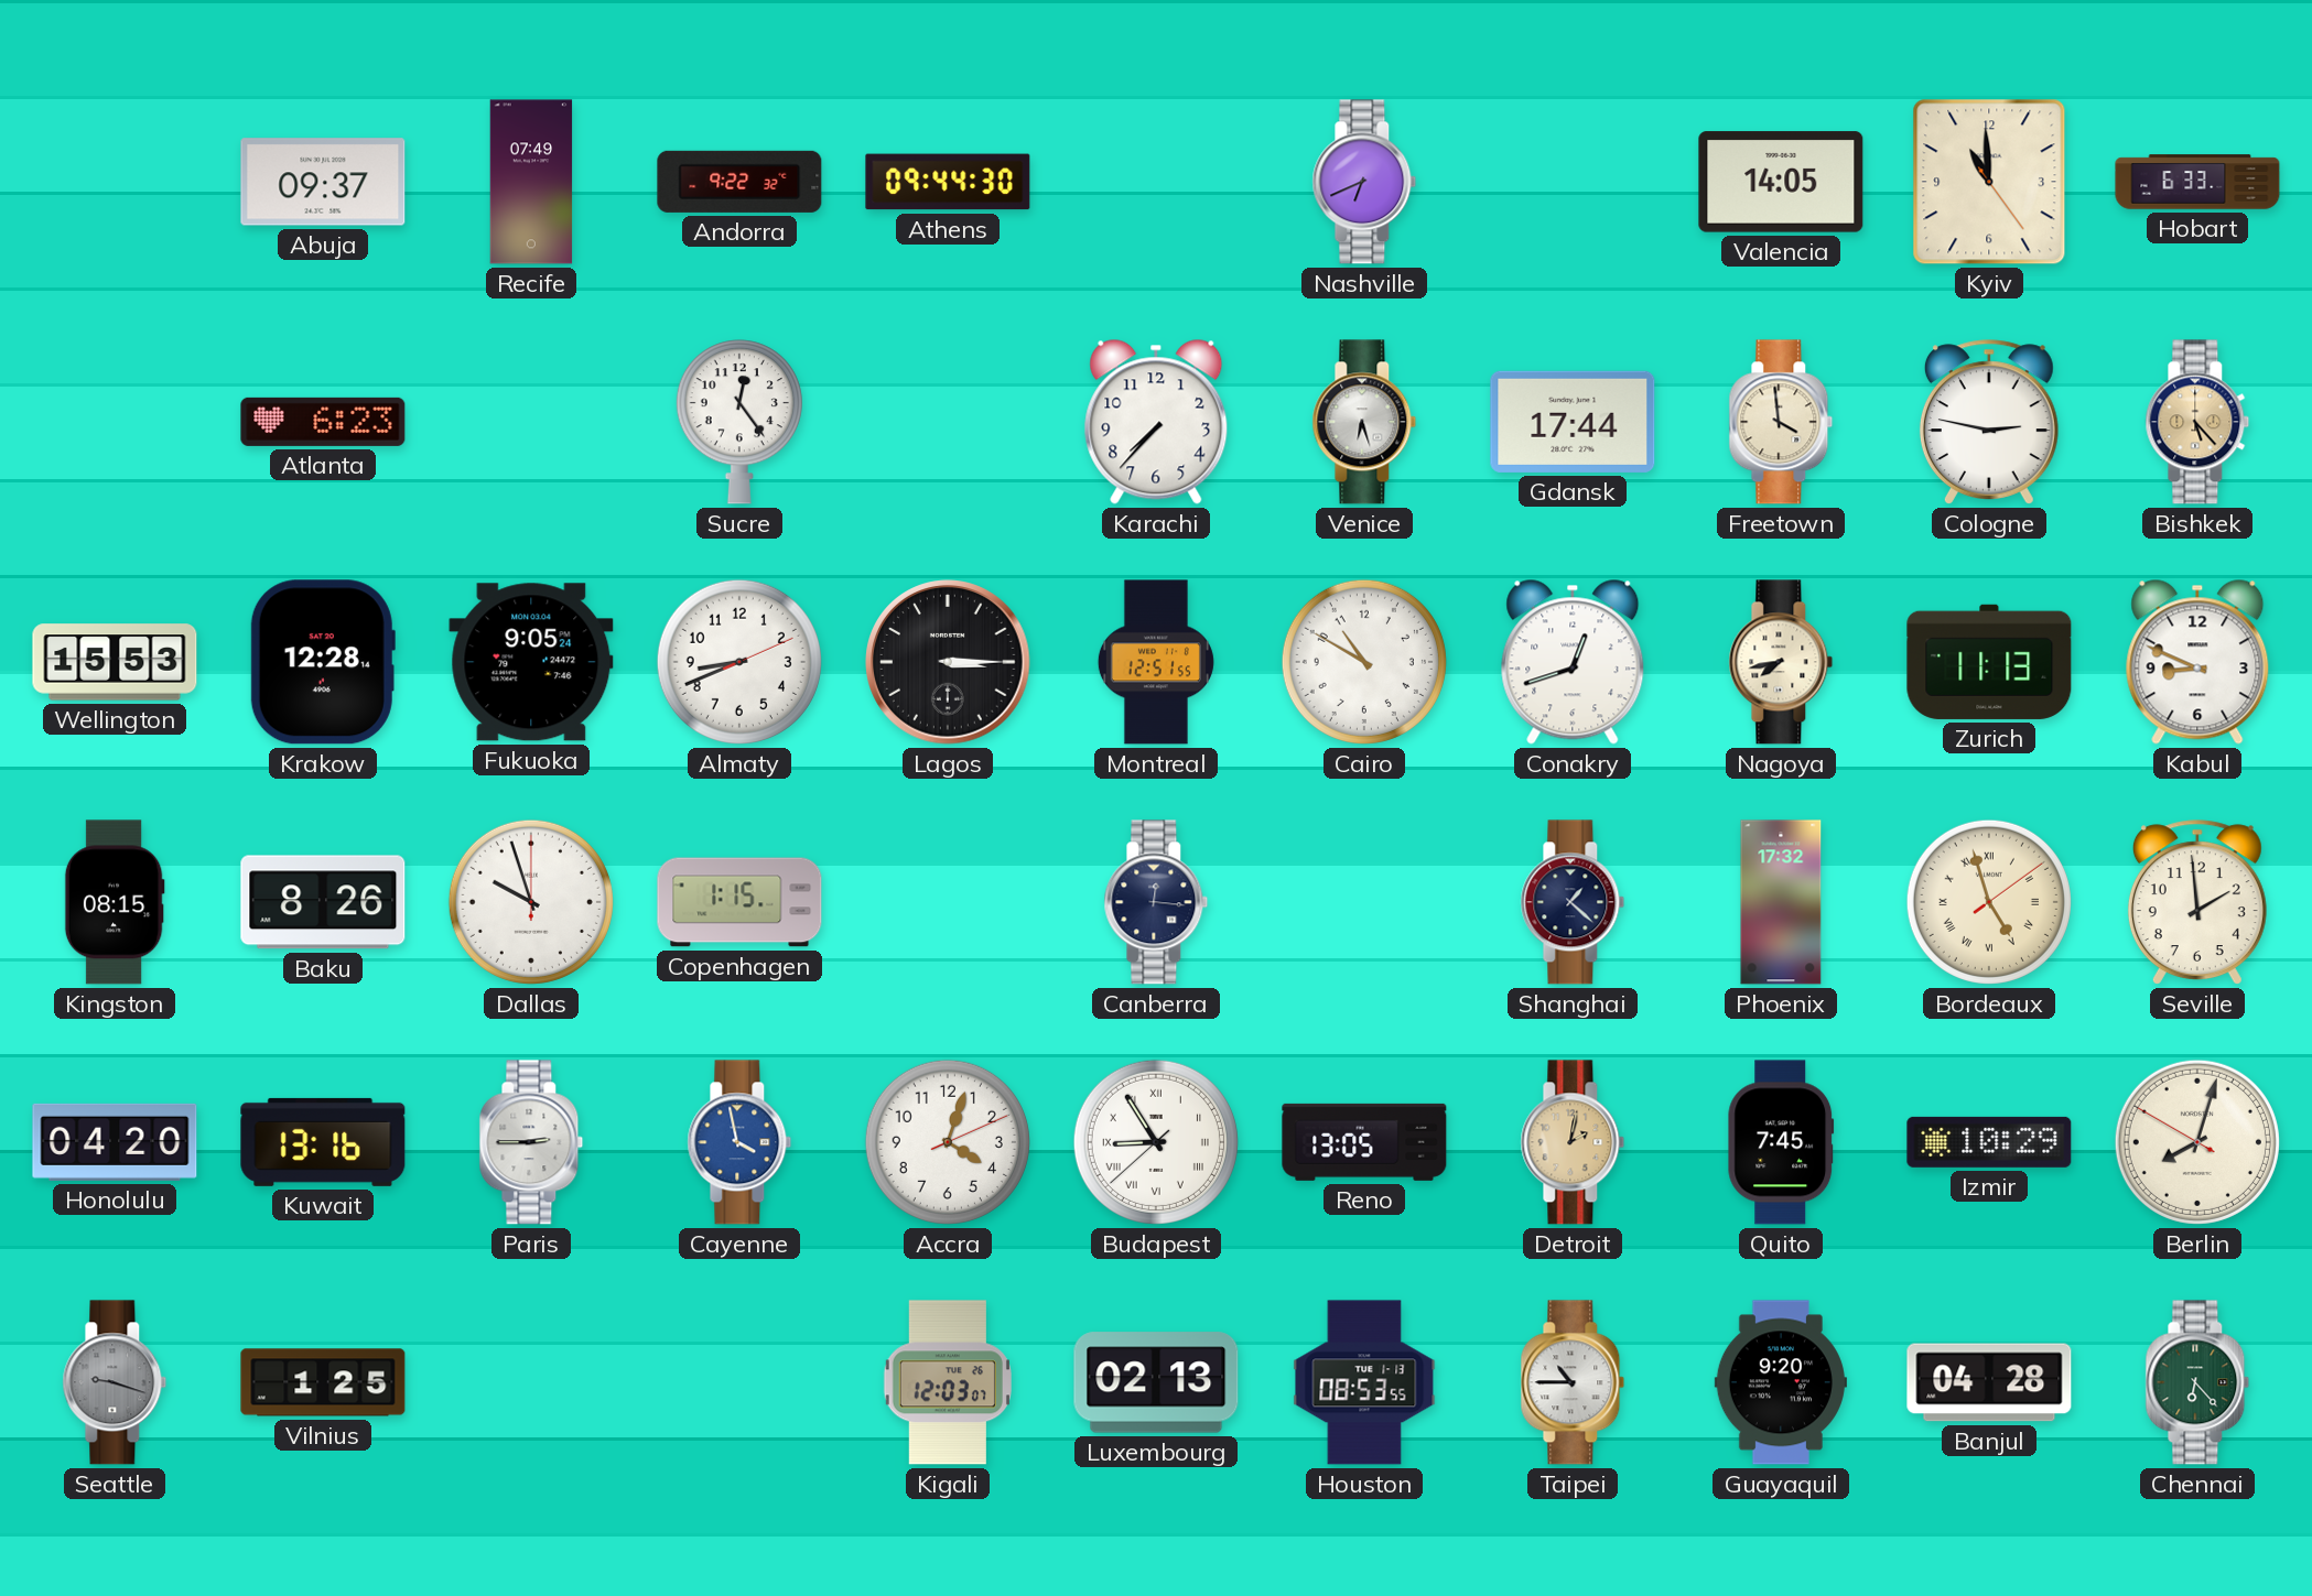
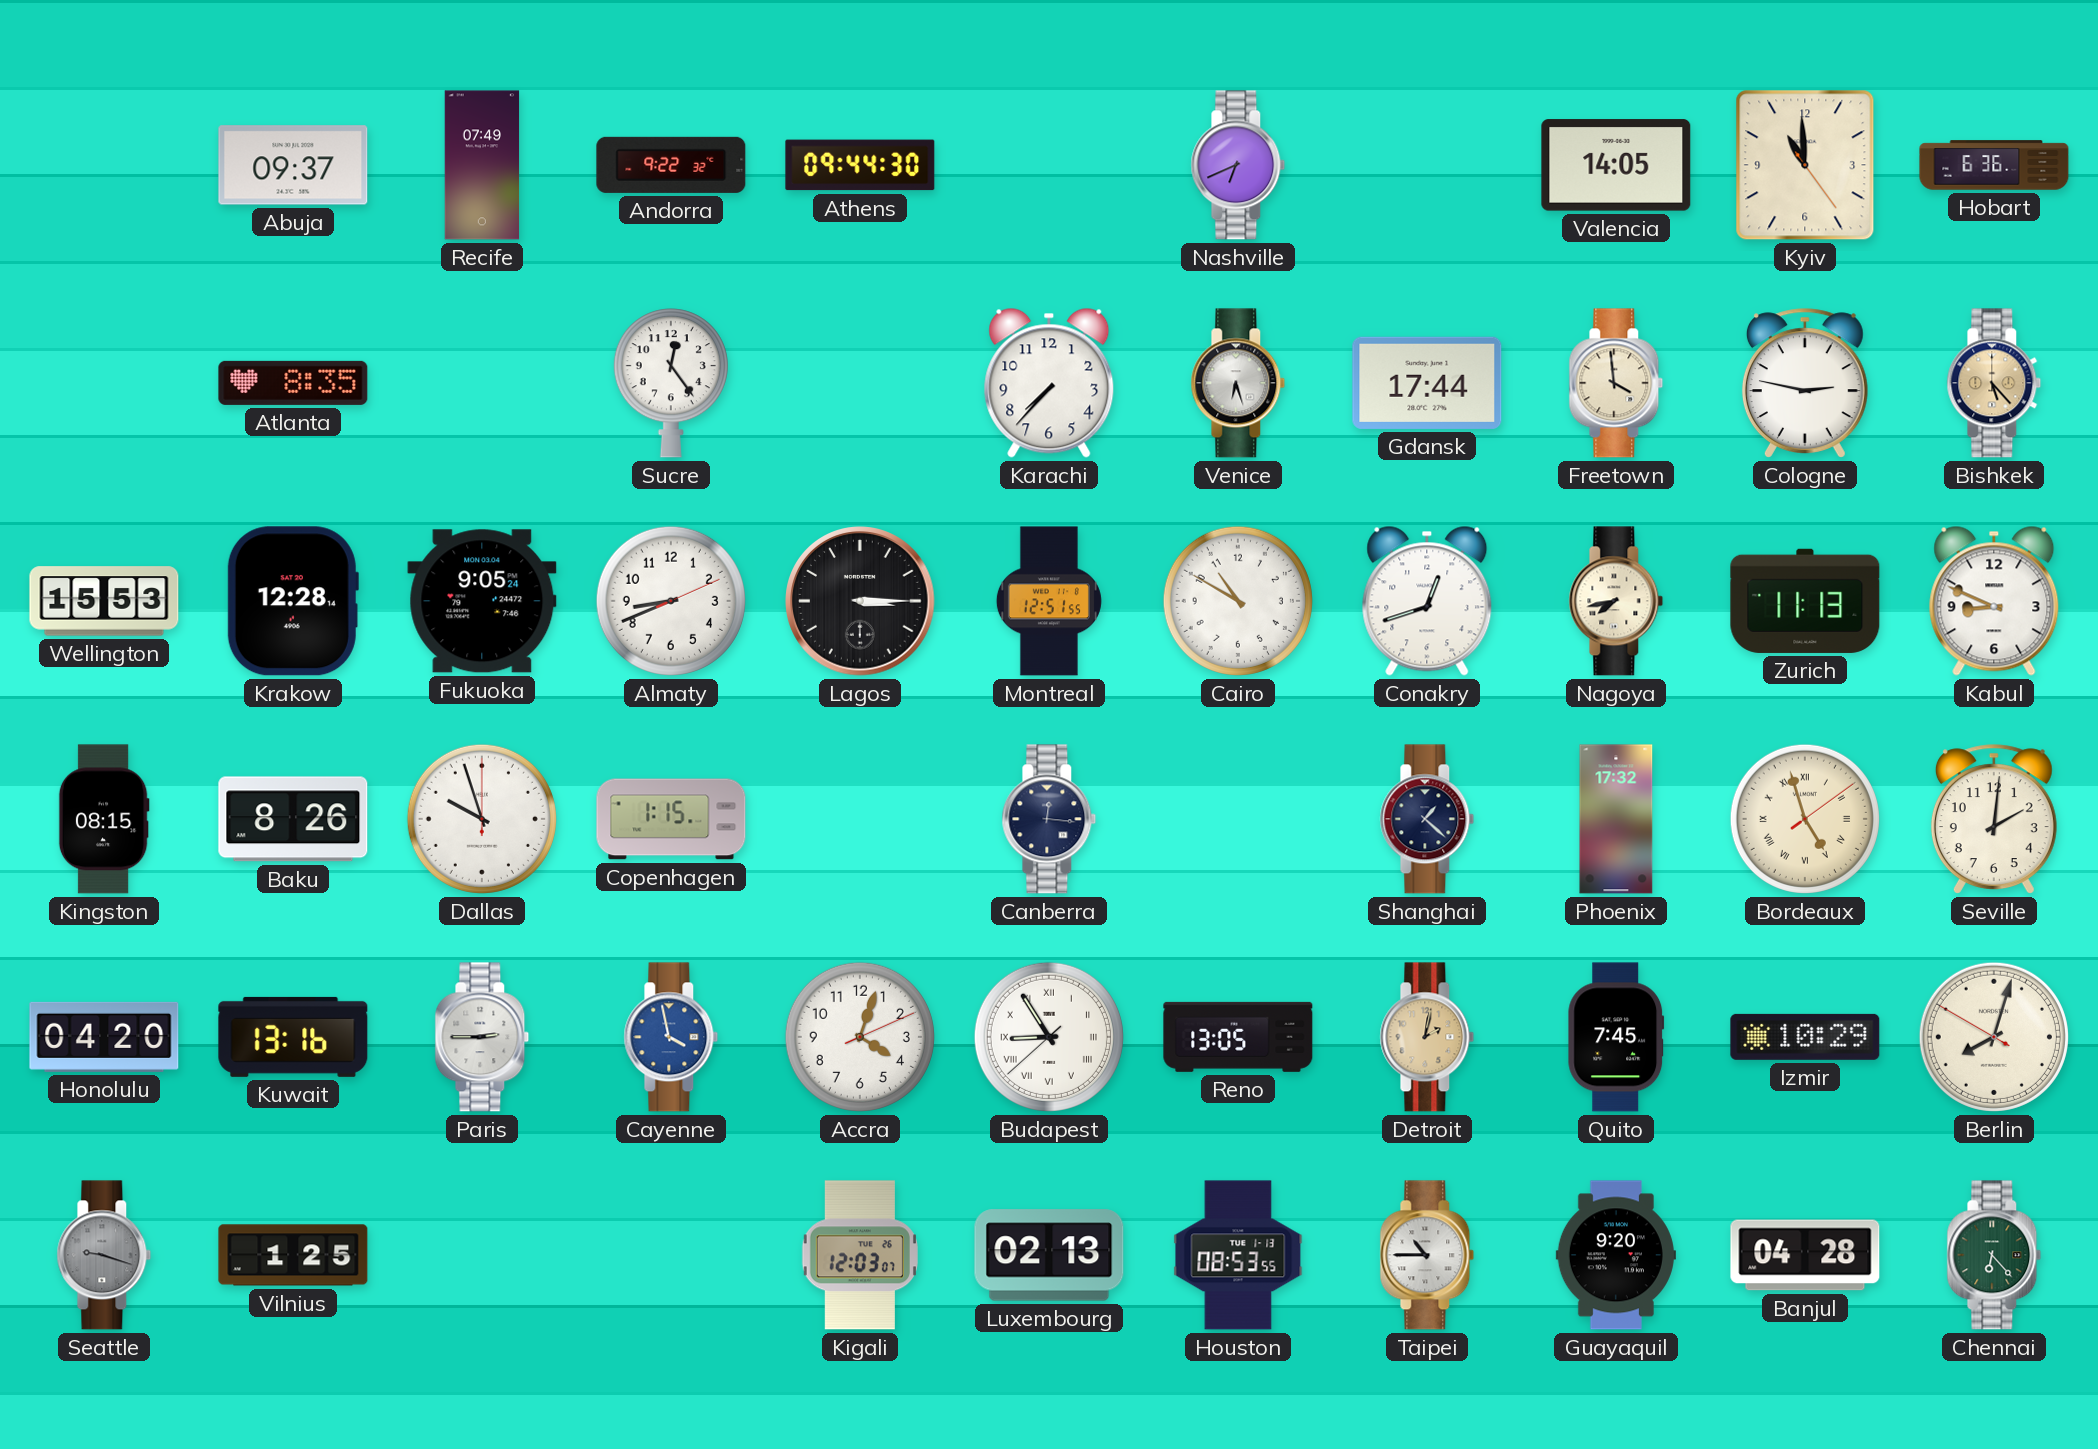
Hobart: 6:33 -> 6:36 (1994, 165)
Atlanta: 6:23 -> 8:35 (293, 383)
Seville: 1:59 -> 2:01 (1994, 819)
